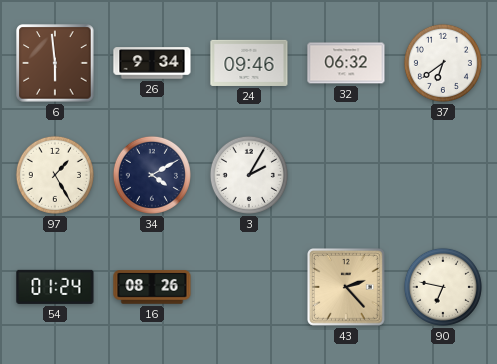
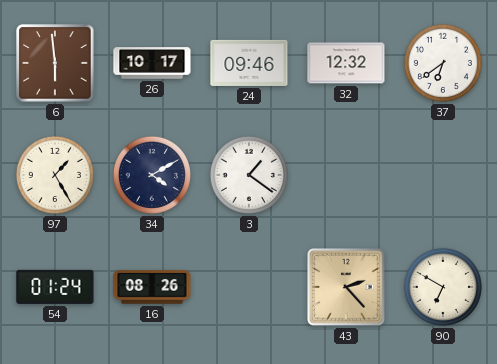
26: 9:34 -> 10:17 (152, 63)
32: 06:32 -> 12:32 (346, 63)
3: 2:05 -> 1:21 (249, 175)
90: 6:47 -> 6:50 (443, 287)
